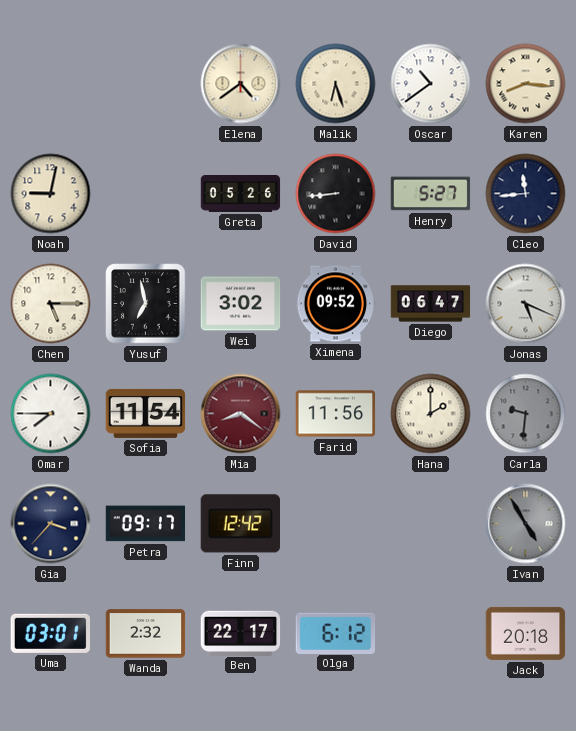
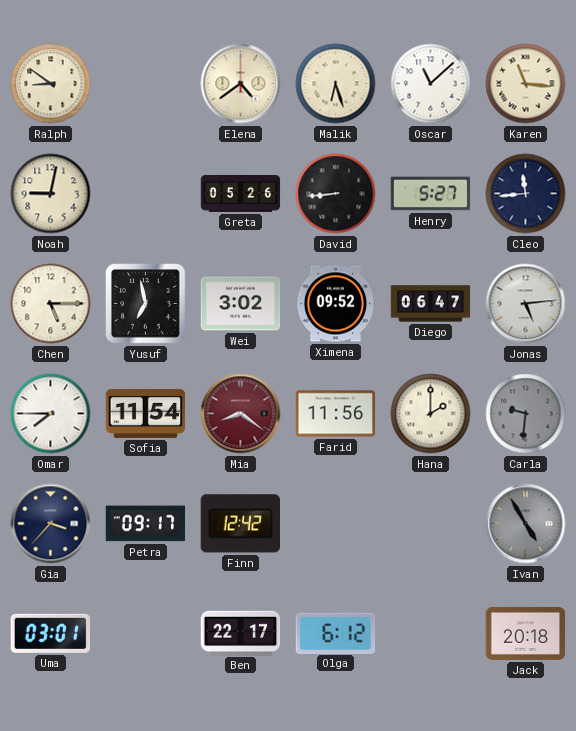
Ralph: none -> 8:51 (51, 84)
Oscar: 10:39 -> 11:08 (431, 84)
Karen: 8:16 -> 11:16 (526, 84)
Jonas: 5:19 -> 5:14 (526, 304)
Wanda: 2:32 -> none (146, 634)
